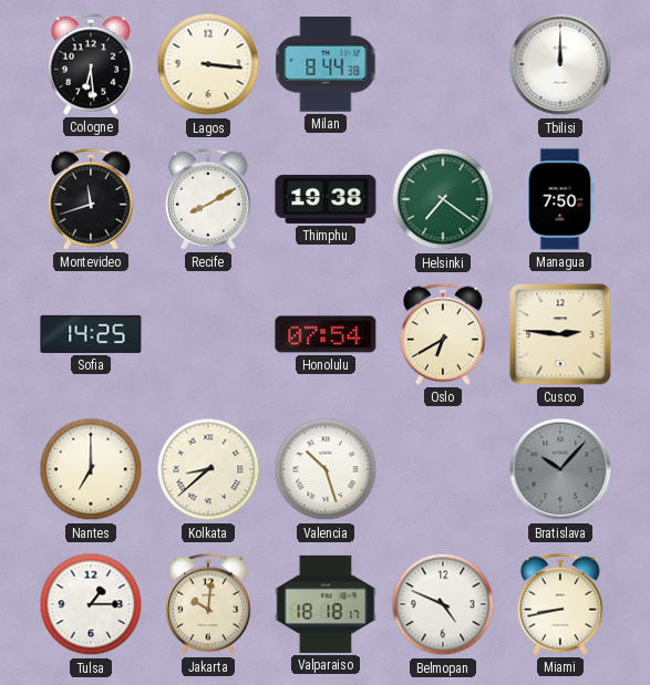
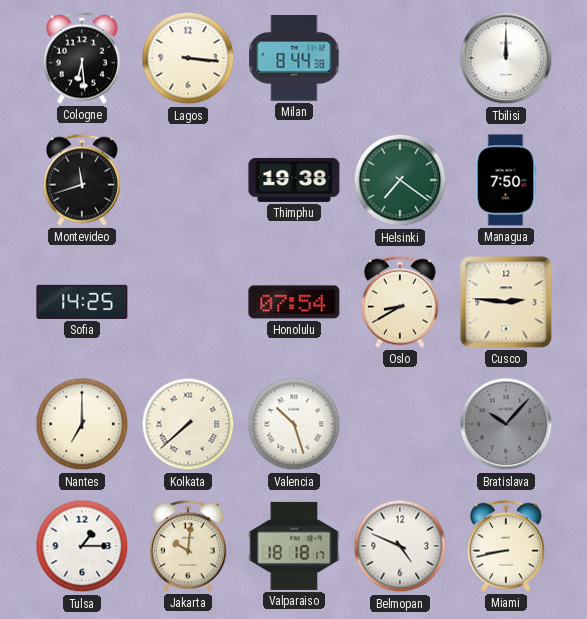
Recife: 8:10 -> none (208, 199)
Oslo: 6:40 -> 8:40 (400, 302)
Kolkata: 8:38 -> 7:38 (188, 424)
